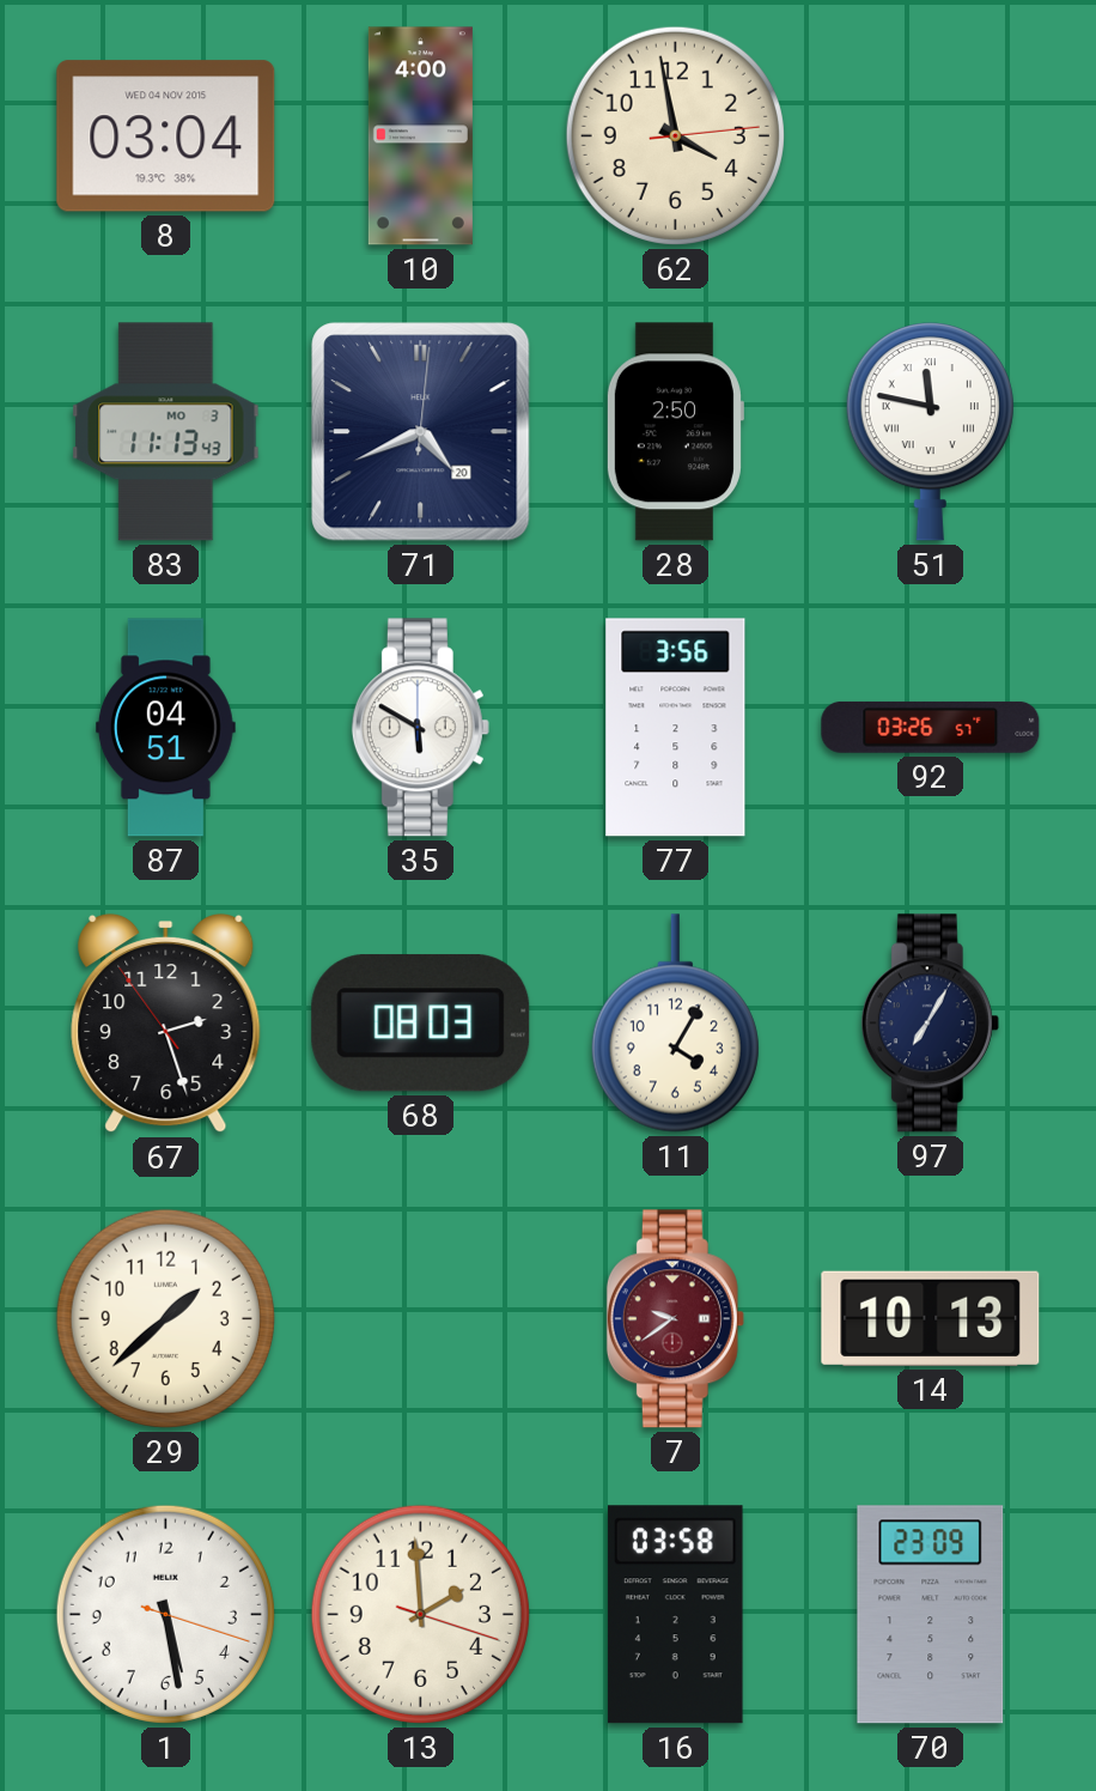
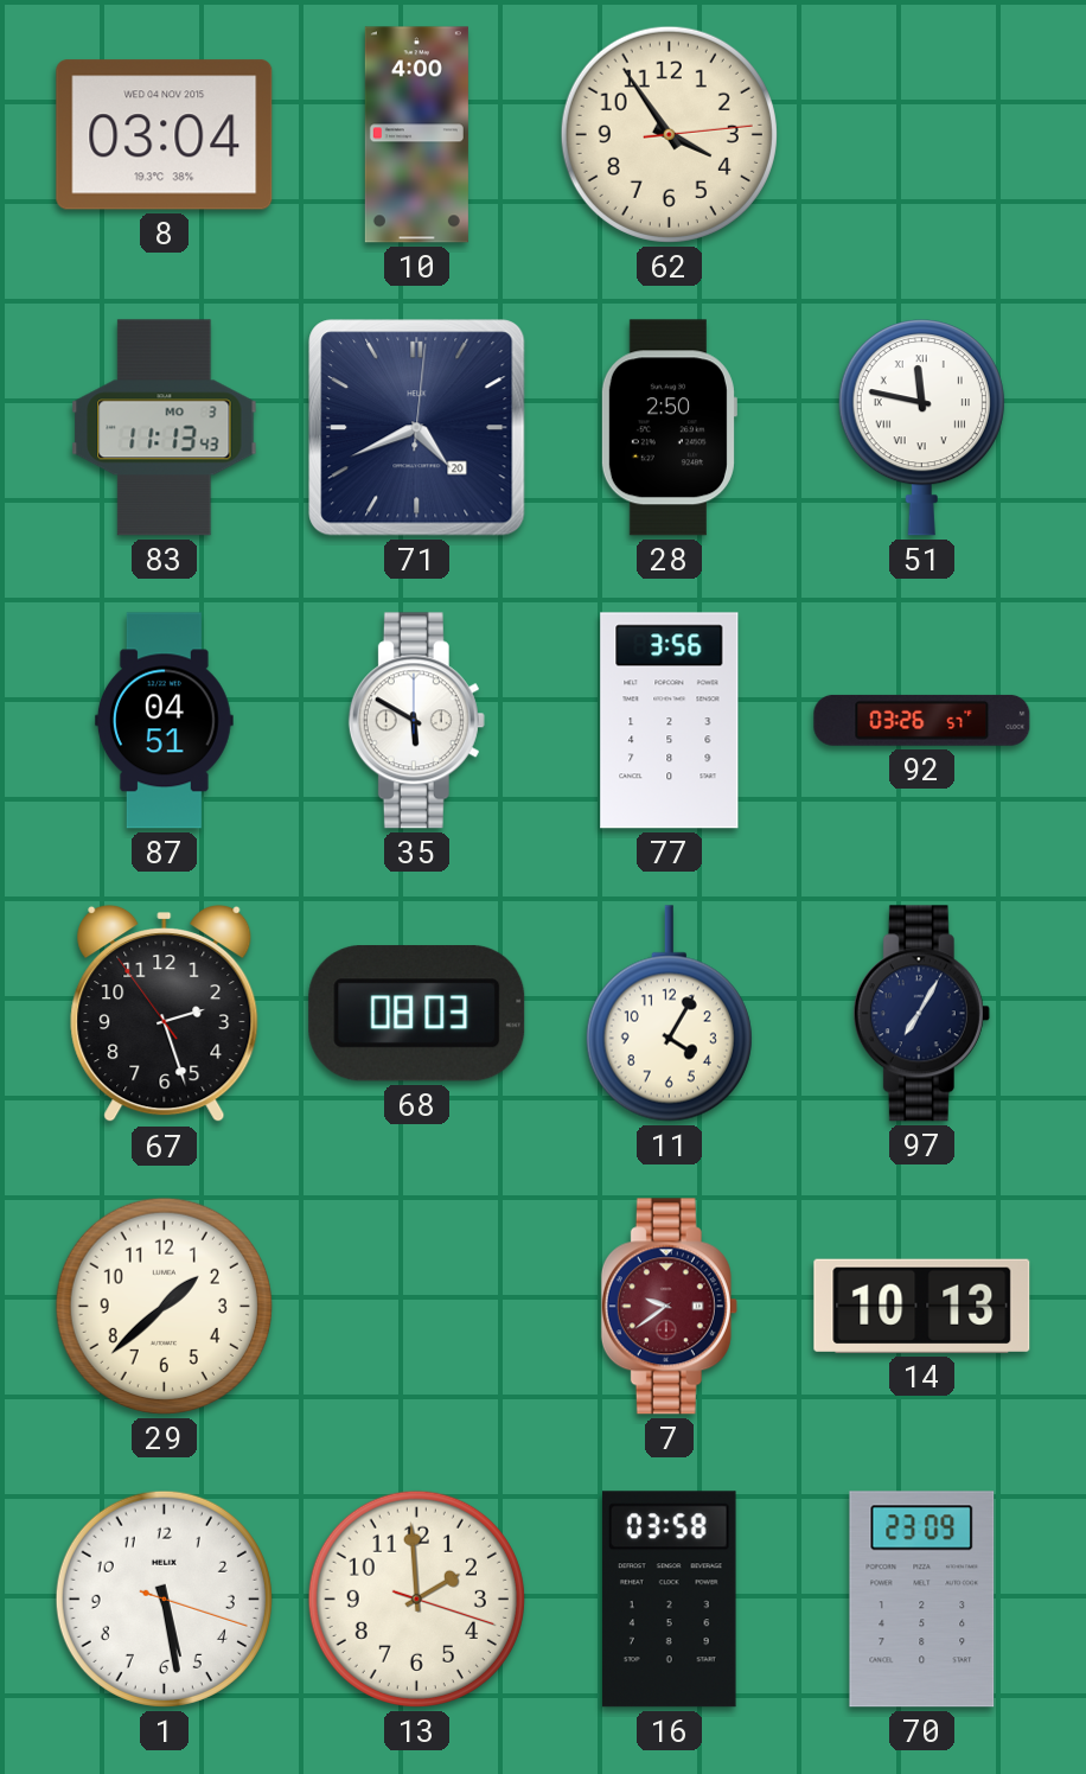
62: 3:58 -> 3:54 (669, 134)
